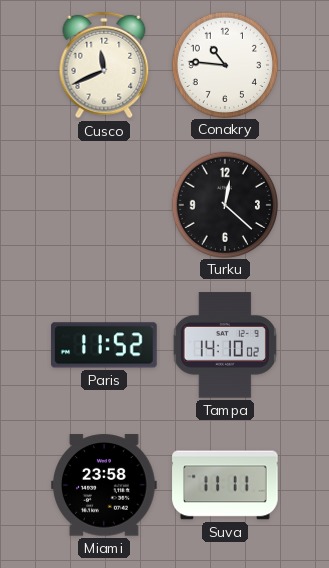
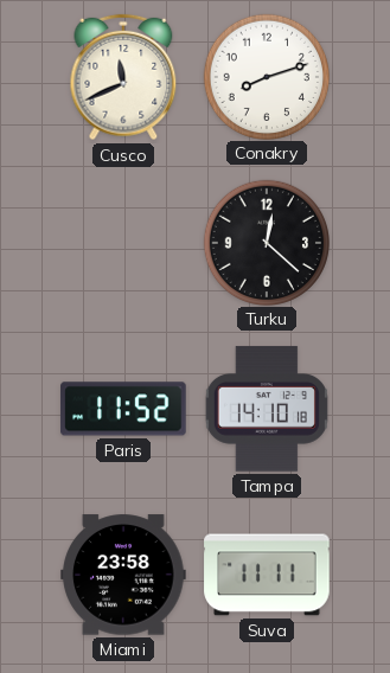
Conakry: 10:46 -> 8:12 (266, 76)
Tampa: 14:10:02 -> 14:10:18 (267, 409)
